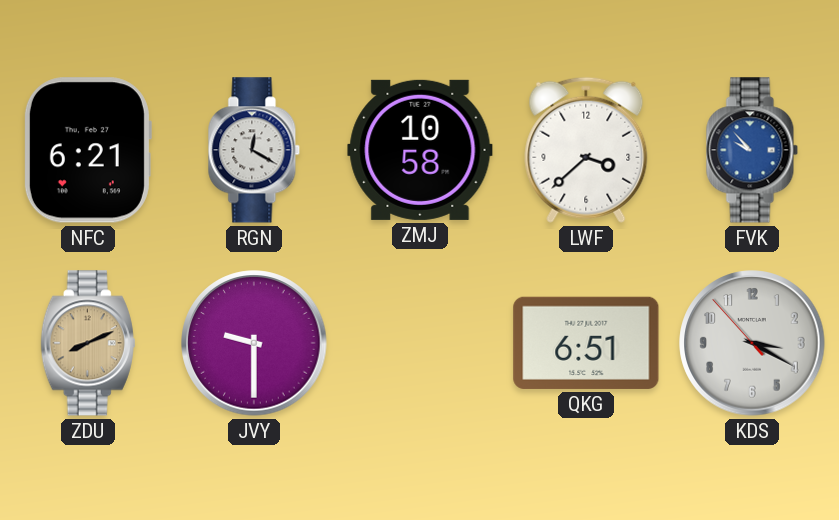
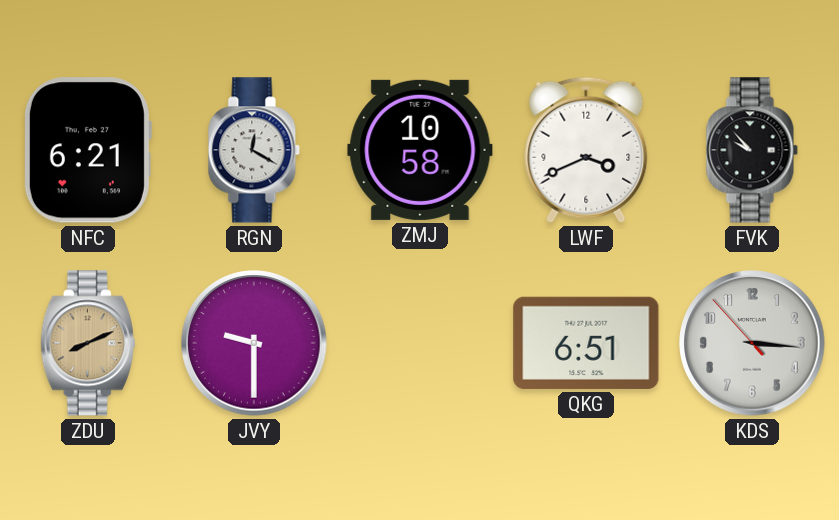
LWF: 3:38 -> 3:41 (586, 150)
FVK dial: blue -> black (752, 150)
KDS: 3:19 -> 3:15 (752, 343)
